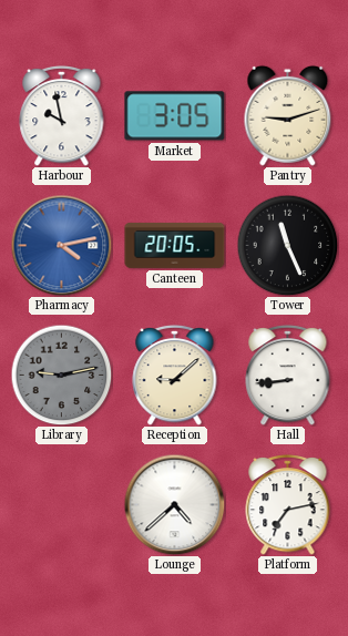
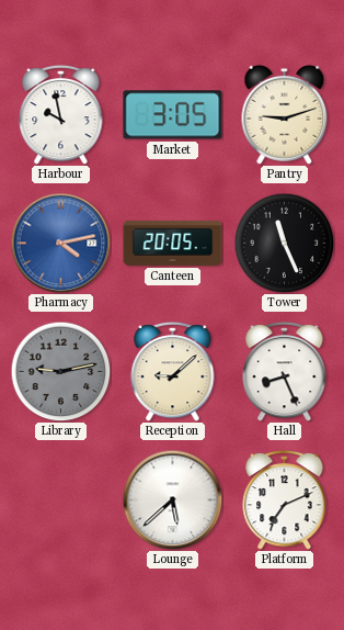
Hall: 8:44 -> 8:26 (285, 371)
Lounge: 4:38 -> 5:38 (172, 499)
Platform: 7:13 -> 7:11 (285, 499)
